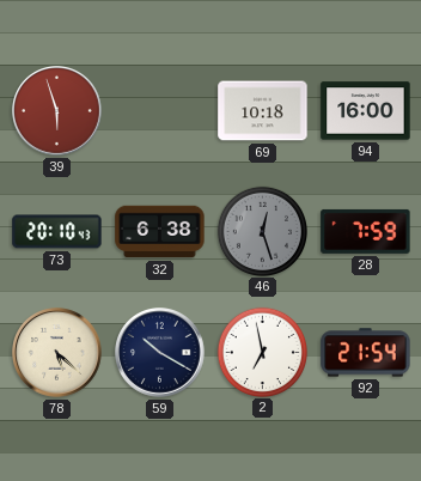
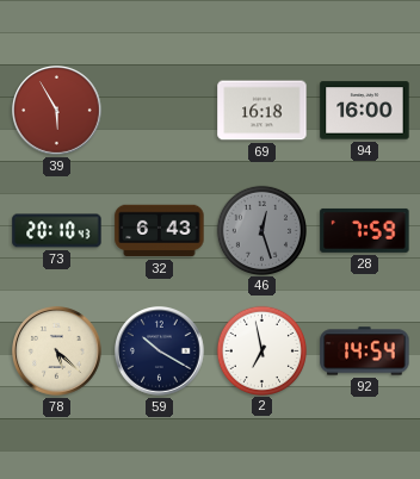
39: 5:57 -> 5:55 (57, 111)
69: 10:18 -> 16:18 (262, 111)
32: 6:38 -> 6:43 (160, 231)
92: 21:54 -> 14:54 (365, 352)
